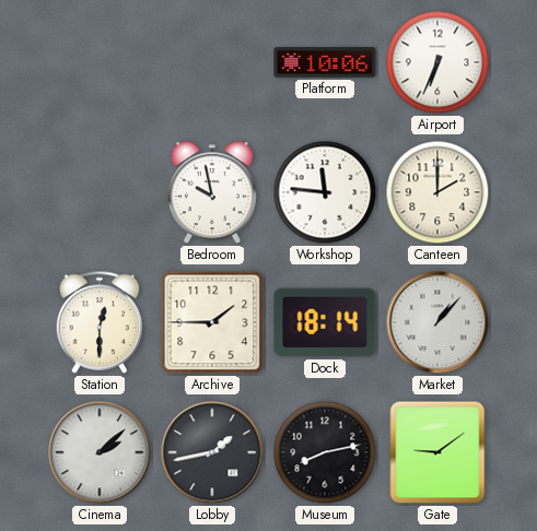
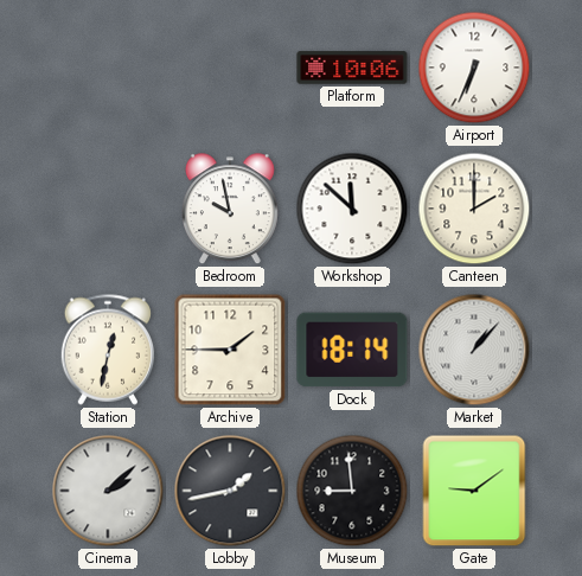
Workshop: 11:46 -> 11:52 (352, 209)
Station: 12:30 -> 12:32 (108, 350)
Museum: 8:13 -> 8:59 (352, 491)
